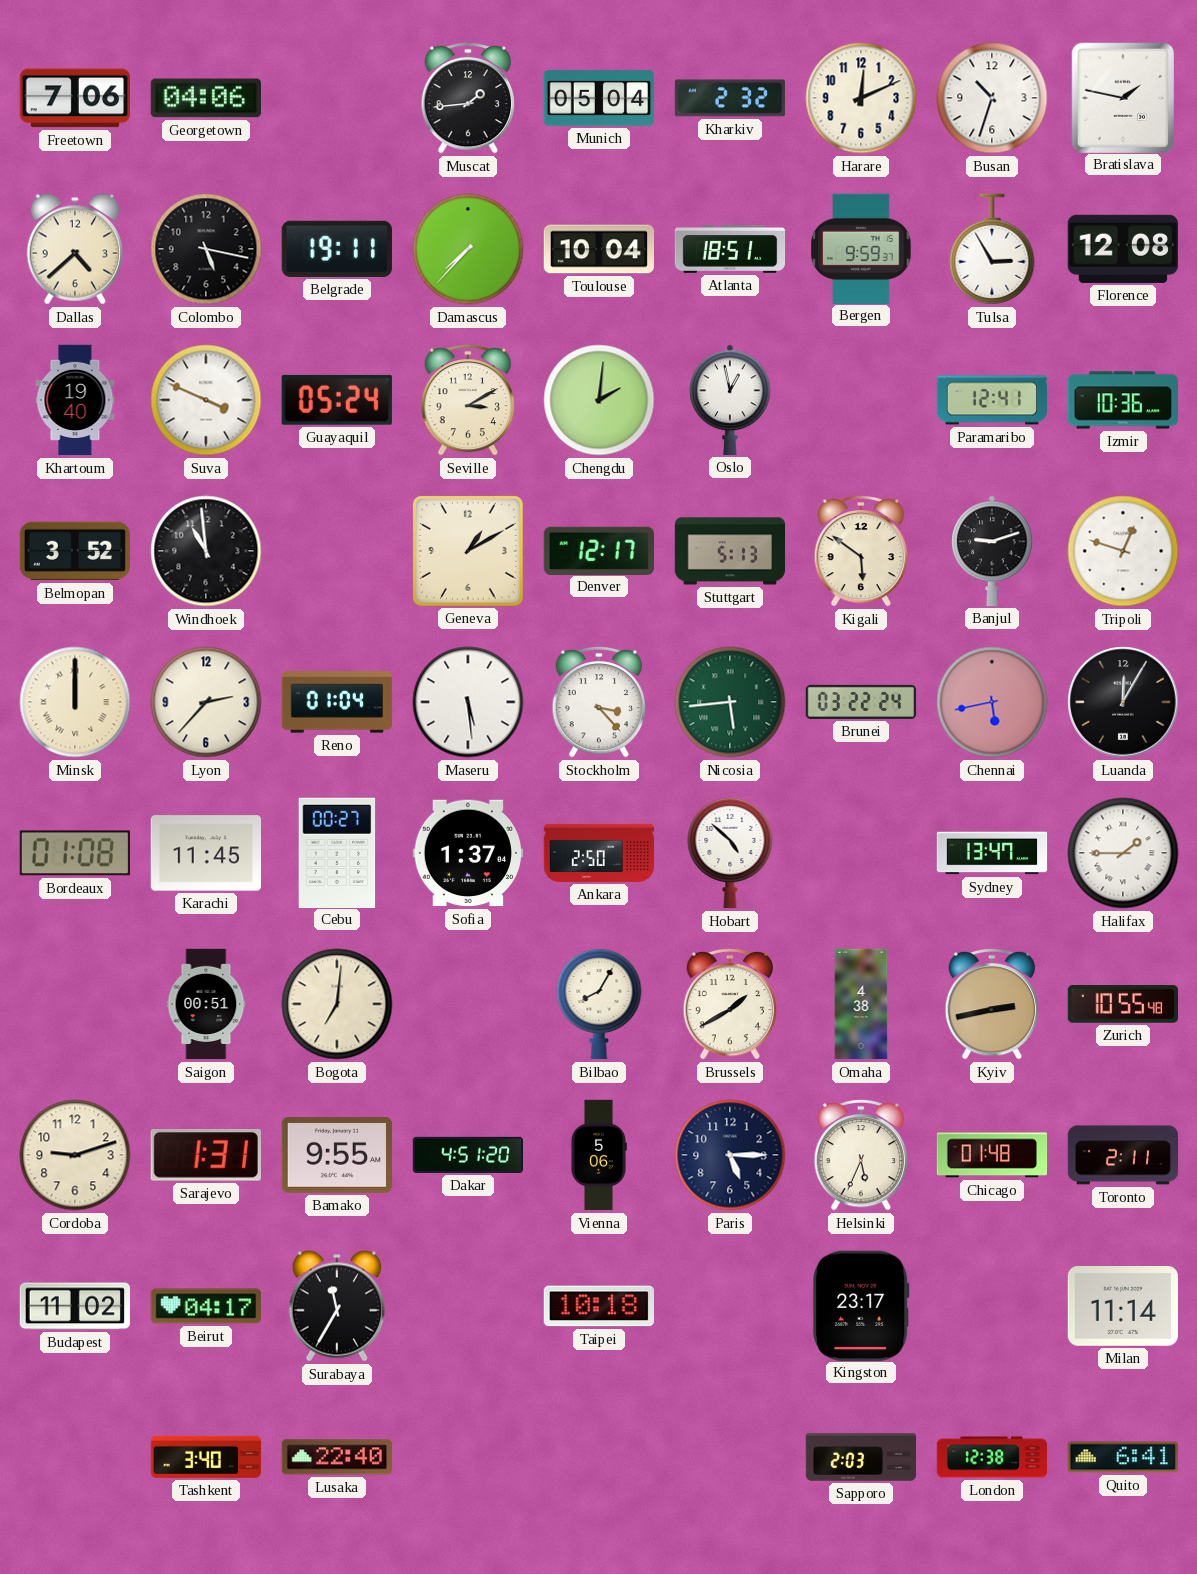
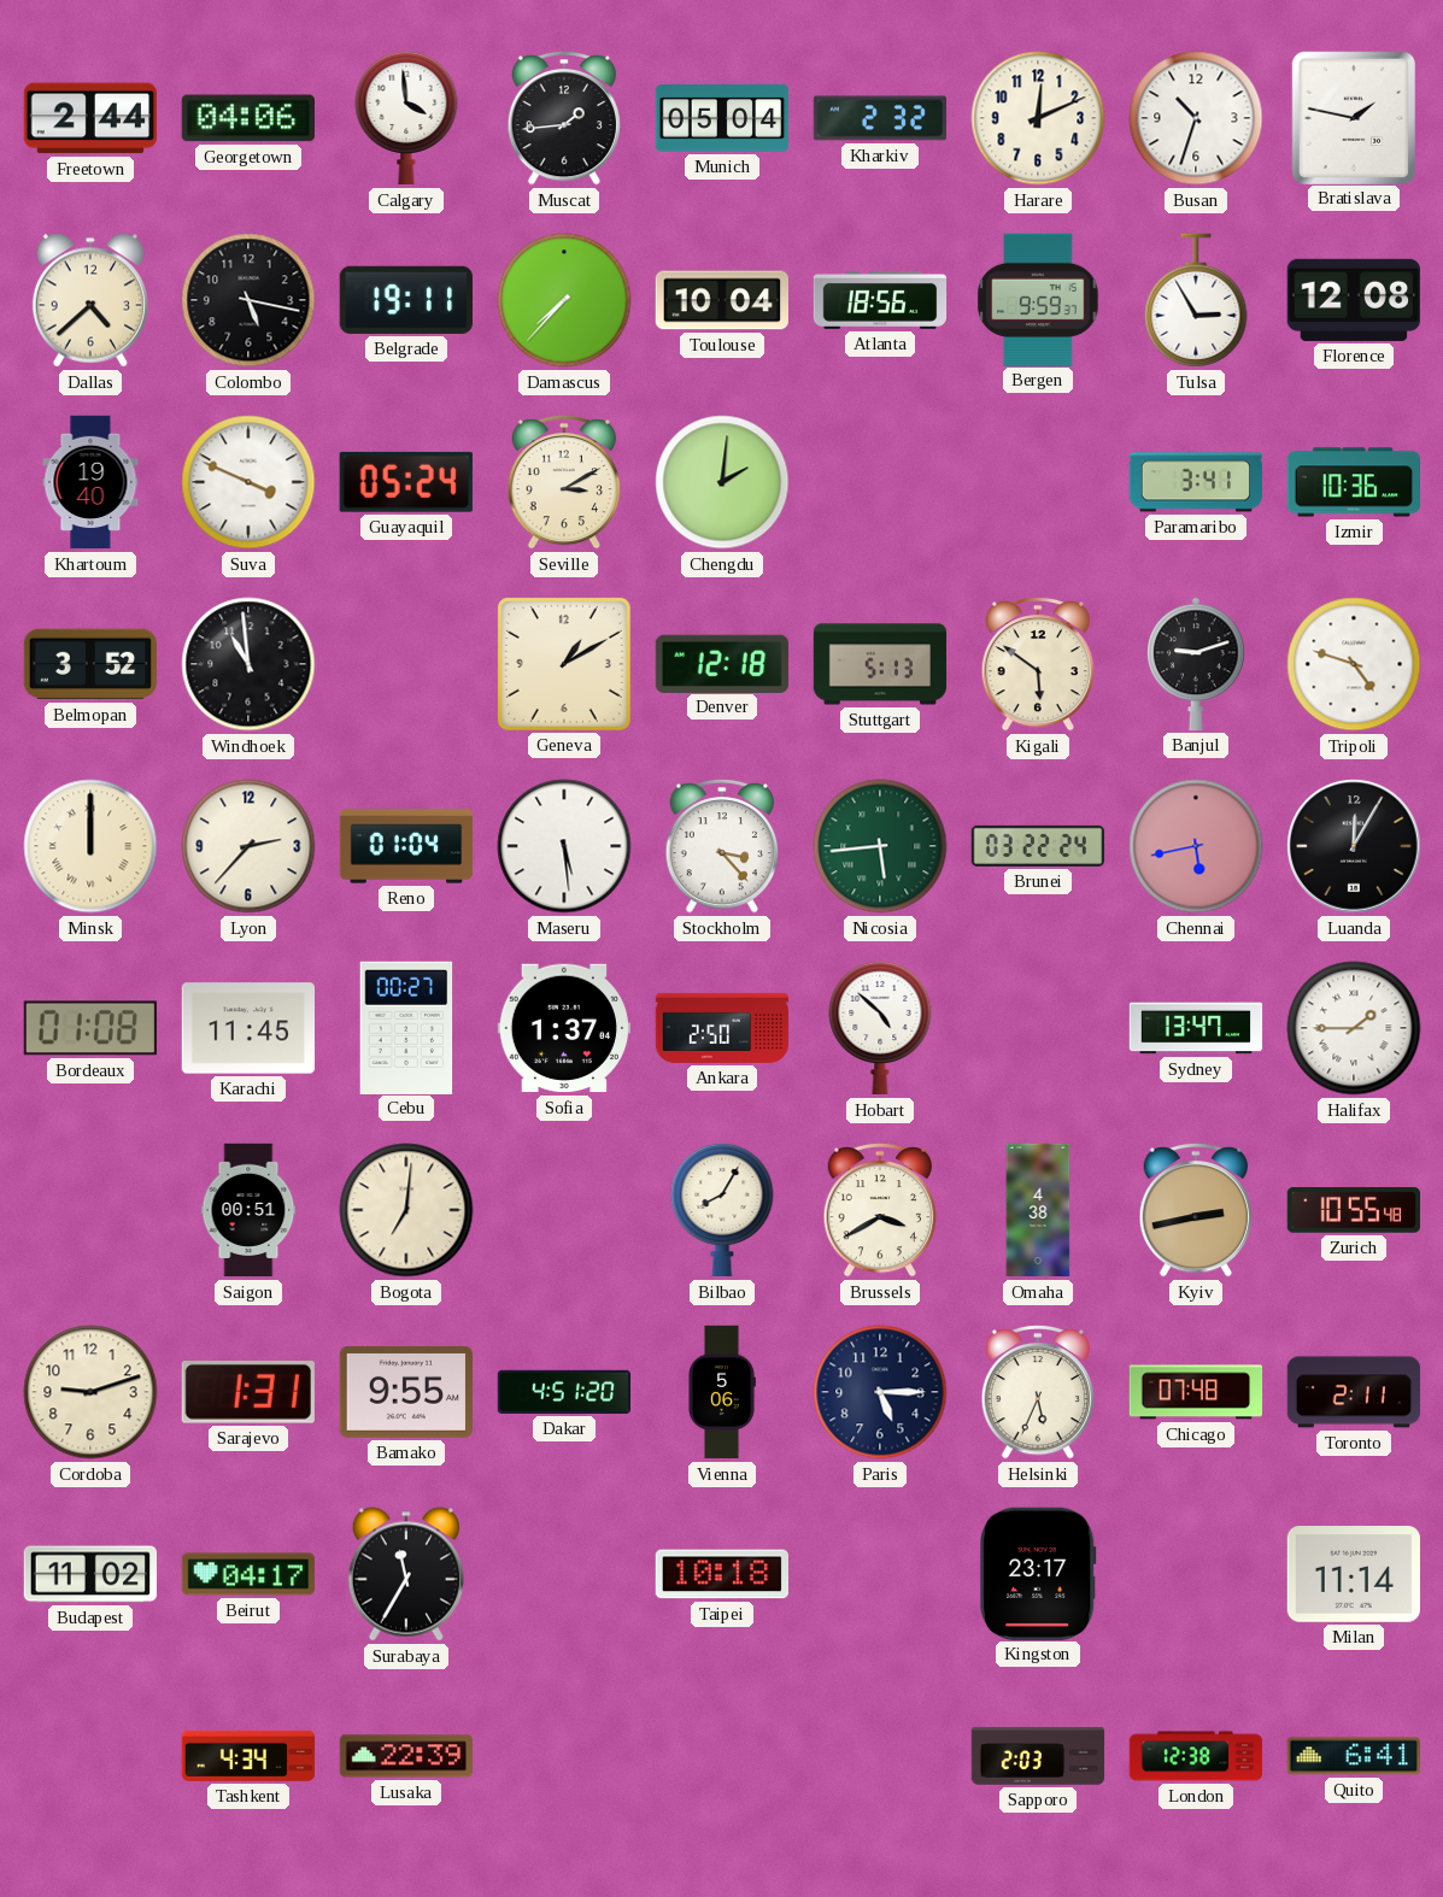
Freetown: 7:06 -> 2:44 (89, 118)
Calgary: none -> 3:59 (406, 118)
Atlanta: 18:51 -> 18:56 (880, 300)
Oslo: 12:58 -> none (730, 400)
Paramaribo: 12:41 -> 3:41 (1196, 482)
Denver: 12:17 -> 12:18 (721, 663)
Tripoli: 12:48 -> 4:48 (1354, 664)
Brussels: 1:40 -> 3:40 (879, 1210)
Chicago: 01:48 -> 07:48 (1196, 1392)
Tashkent: 3:40 -> 4:34 (248, 1756)
Lusaka: 22:40 -> 22:39 (405, 1756)
